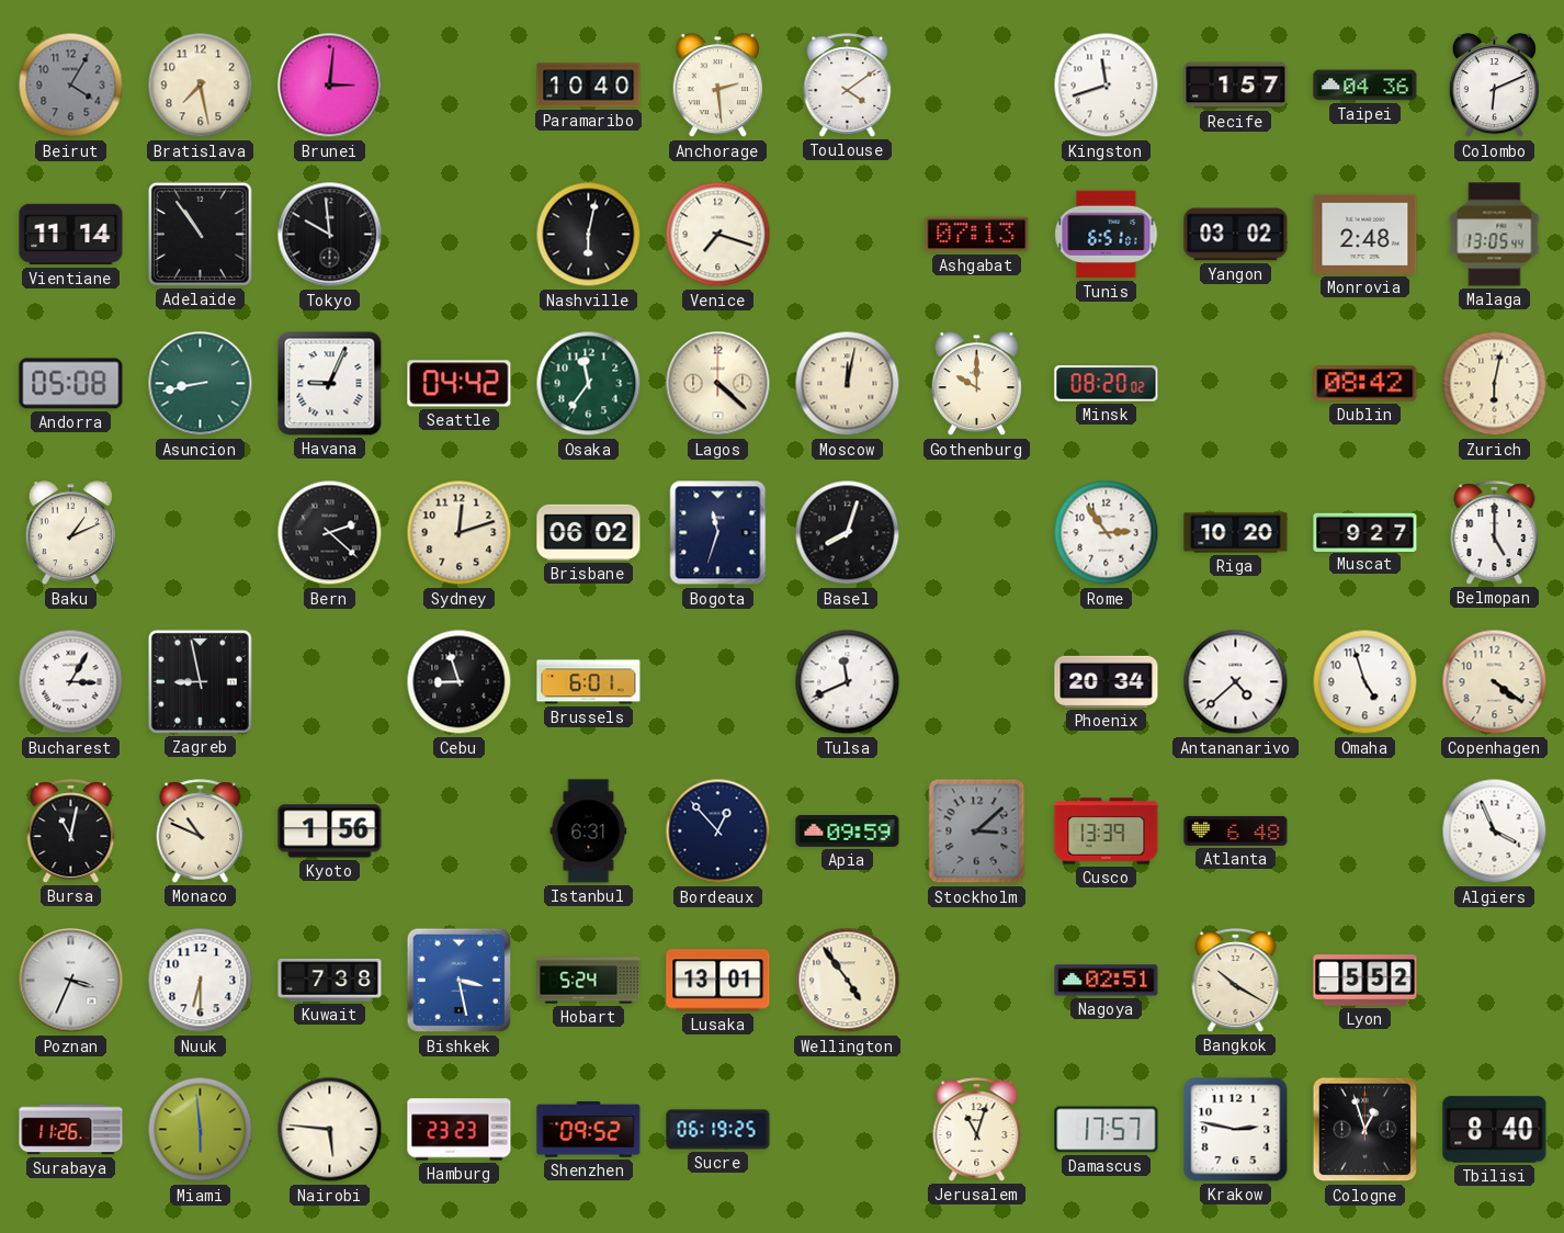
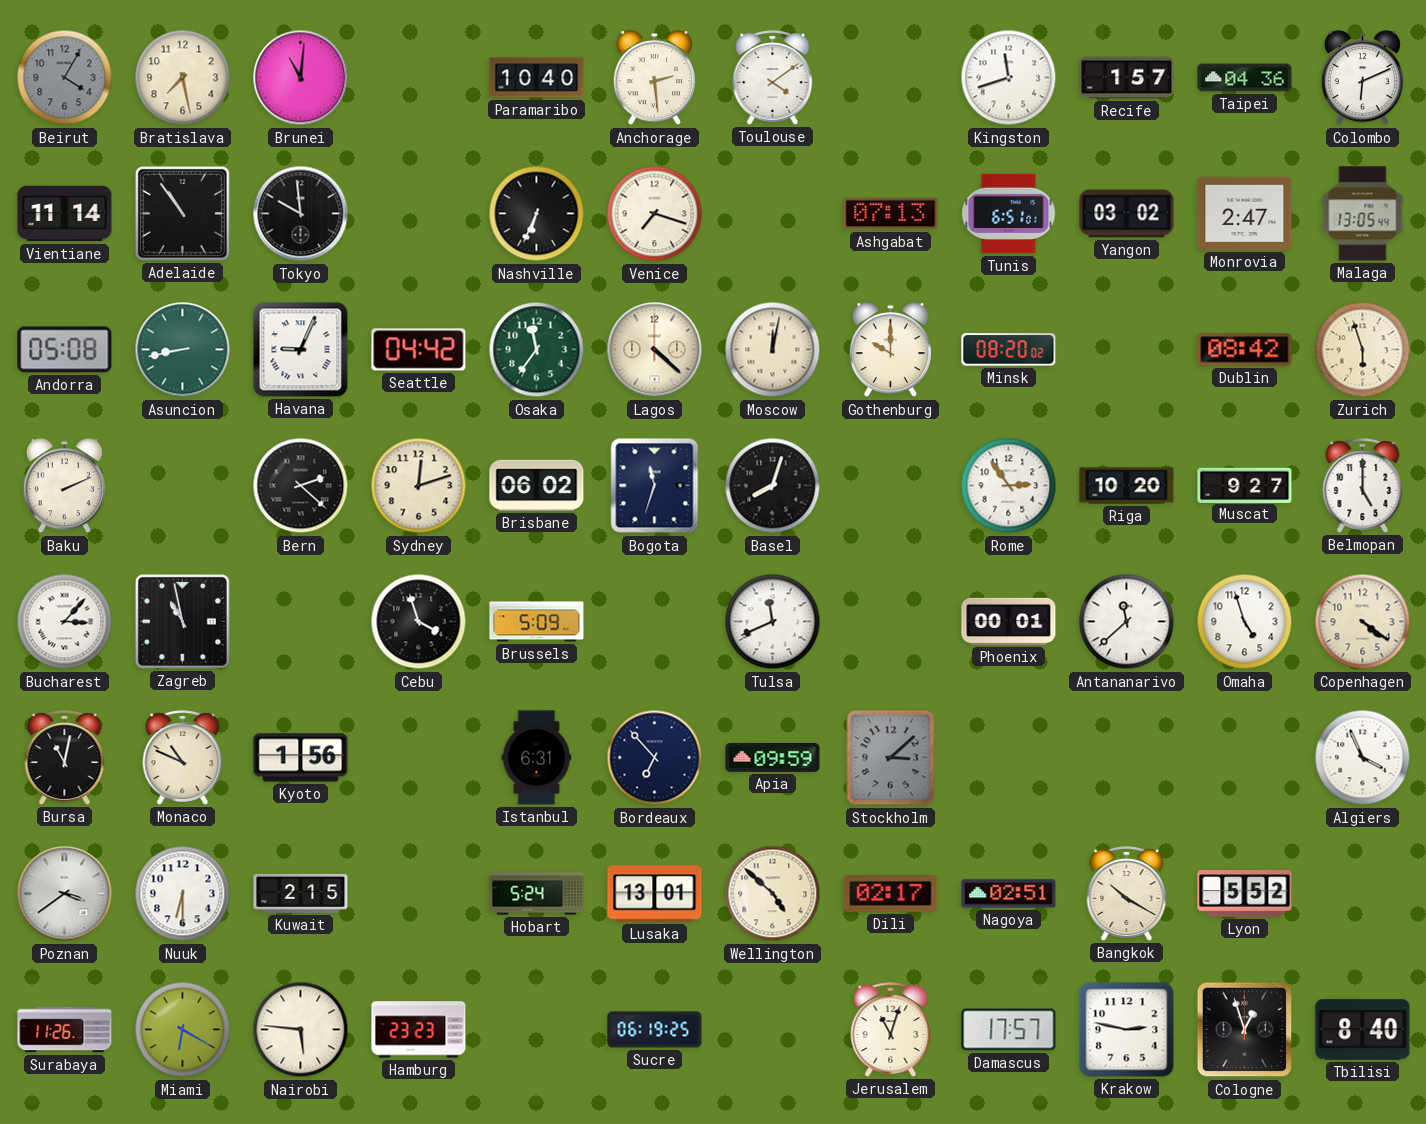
Brunei: 3:01 -> 11:01 (301, 78)
Nashville: 6:02 -> 6:34 (537, 214)
Monrovia: 2:48 -> 2:47 (1245, 213)
Zurich: 6:02 -> 5:57 (1363, 350)
Baku: 1:11 -> 2:11 (64, 486)
Bucharest: 3:05 -> 3:07 (65, 622)
Zagreb: 8:58 -> 10:58 (182, 621)
Cebu: 8:57 -> 3:57 (419, 622)
Brussels: 6:01 -> 5:09 (537, 622)
Phoenix: 20:34 -> 00:01 (1009, 621)
Antananarivo: 4:38 -> 11:38 (1127, 622)
Bordeaux: 12:53 -> 6:53 (655, 758)
Cusco: 13:39 -> none (1107, 832)
Atlanta: 6:48 -> none (1236, 830)
Poznan: 3:34 -> 3:39 (65, 894)
Kuwait: 7:38 -> 2:15 (301, 894)
Bishkek: 3:28 -> none (460, 981)
Wellington: 4:54 -> 4:52 (773, 894)
Dili: none -> 02:17 (891, 894)
Miami: 5:59 -> 6:20 (183, 1030)
Shenzhen: 09:52 -> none (589, 1130)
